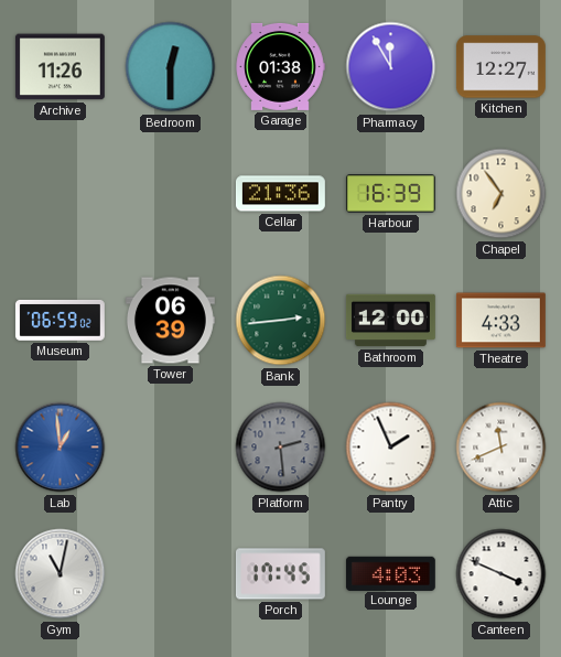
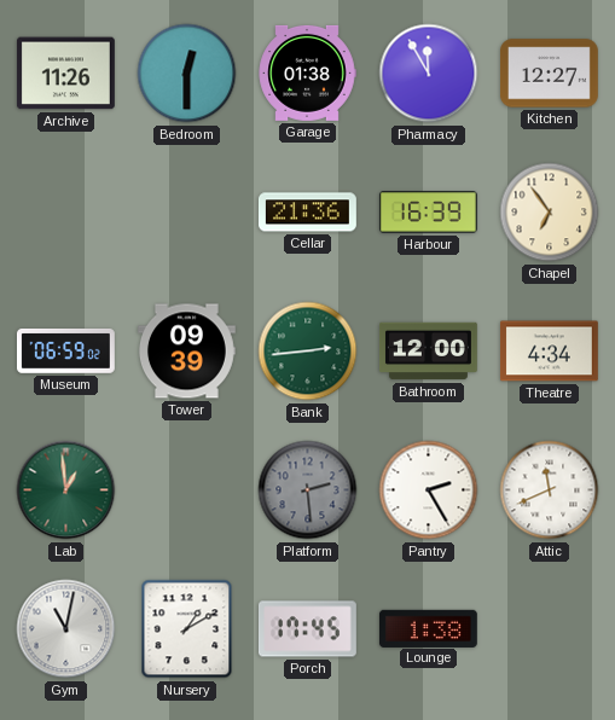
Tower: 06:39 -> 09:39 (186, 352)
Theatre: 4:33 -> 4:34 (549, 352)
Lab dial: blue -> green (66, 490)
Pantry: 1:56 -> 2:25 (429, 490)
Nursery: none -> 1:10 (187, 629)
Lounge: 4:03 -> 1:38 (428, 628)
Canteen: 3:49 -> none (501, 574)
